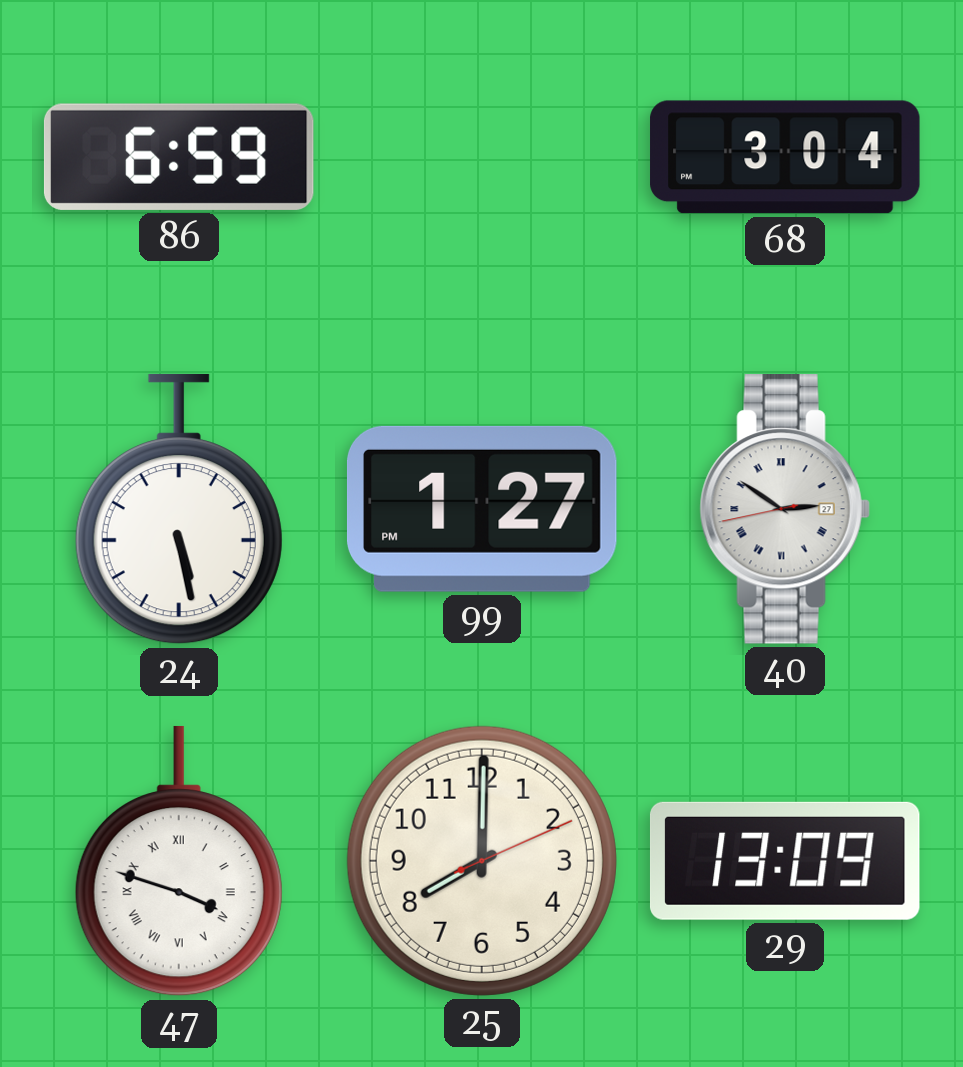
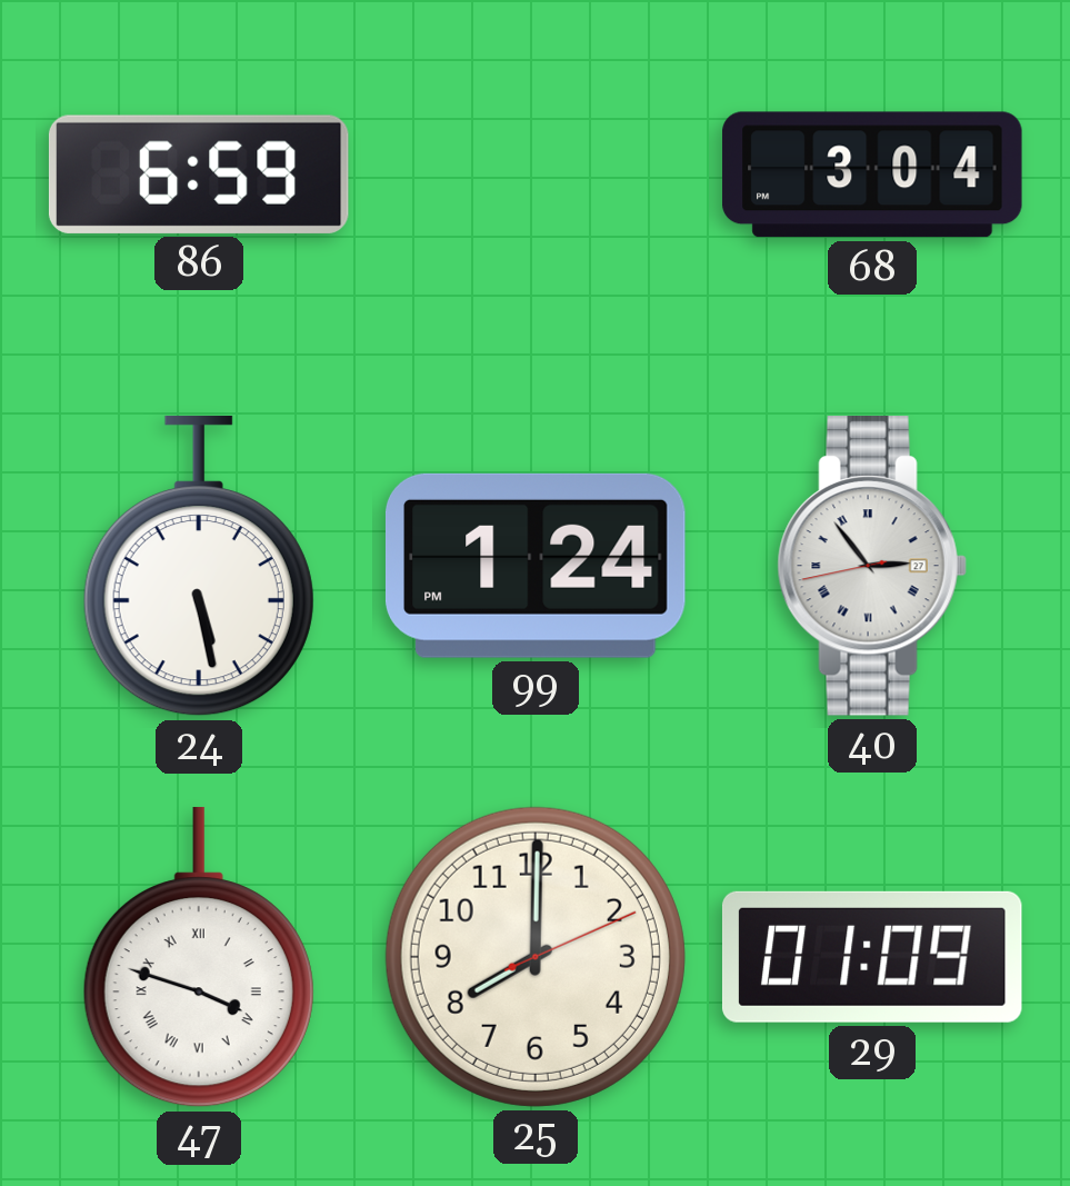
99: 1:27 -> 1:24 (536, 566)
40: 2:50 -> 2:53 (872, 567)
29: 13:09 -> 01:09 (872, 957)
